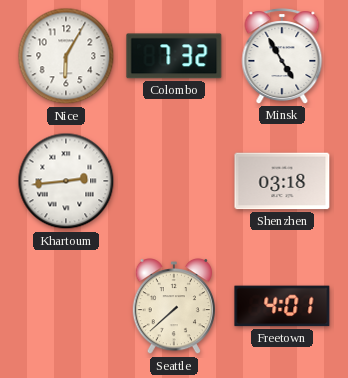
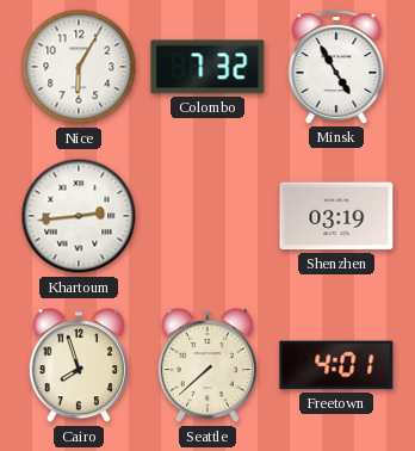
Shenzhen: 03:18 -> 03:19 (336, 216)
Cairo: none -> 7:57 (79, 366)
